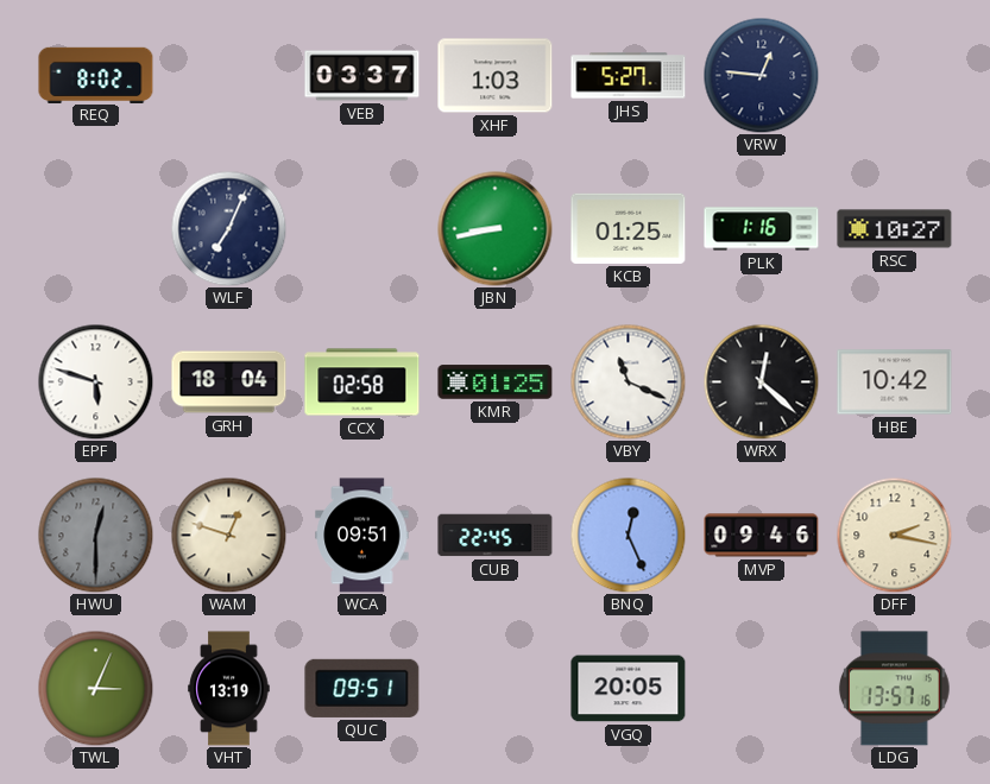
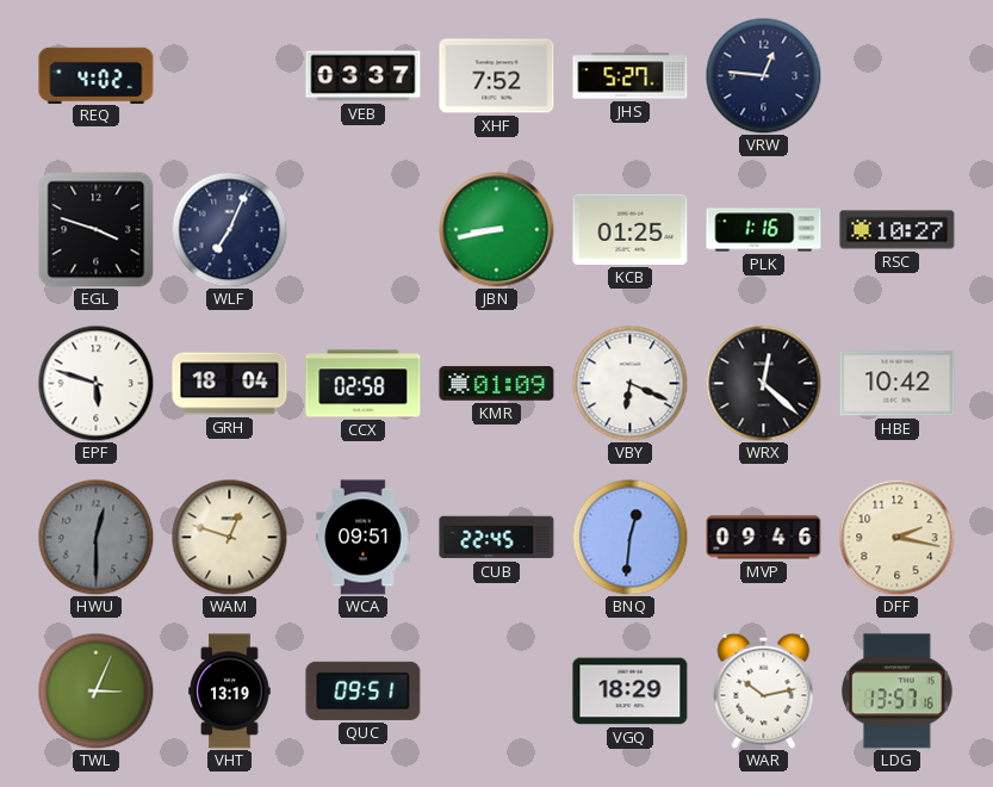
REQ: 8:02 -> 4:02 (97, 75)
XHF: 1:03 -> 7:52 (497, 76)
EGL: none -> 3:48 (97, 230)
KMR: 01:25 -> 01:09 (497, 384)
VBY: 11:19 -> 6:19 (629, 383)
BNQ: 12:26 -> 12:31 (629, 537)
VGQ: 20:05 -> 18:29 (631, 692)
WAR: none -> 10:13 (764, 690)
